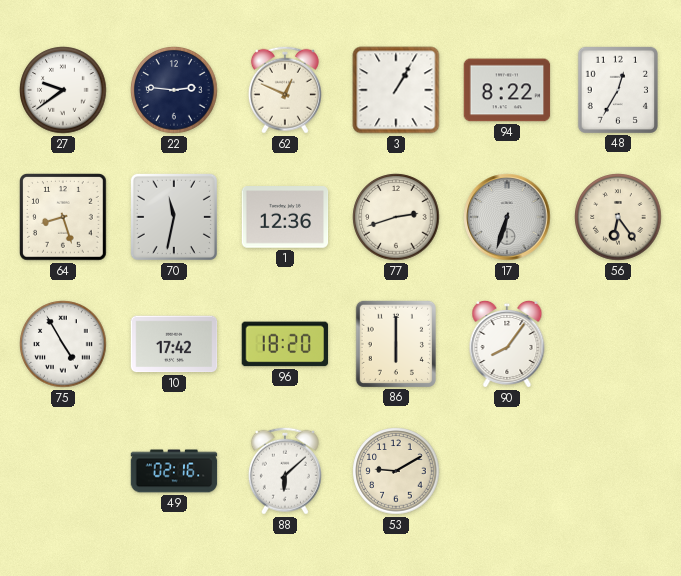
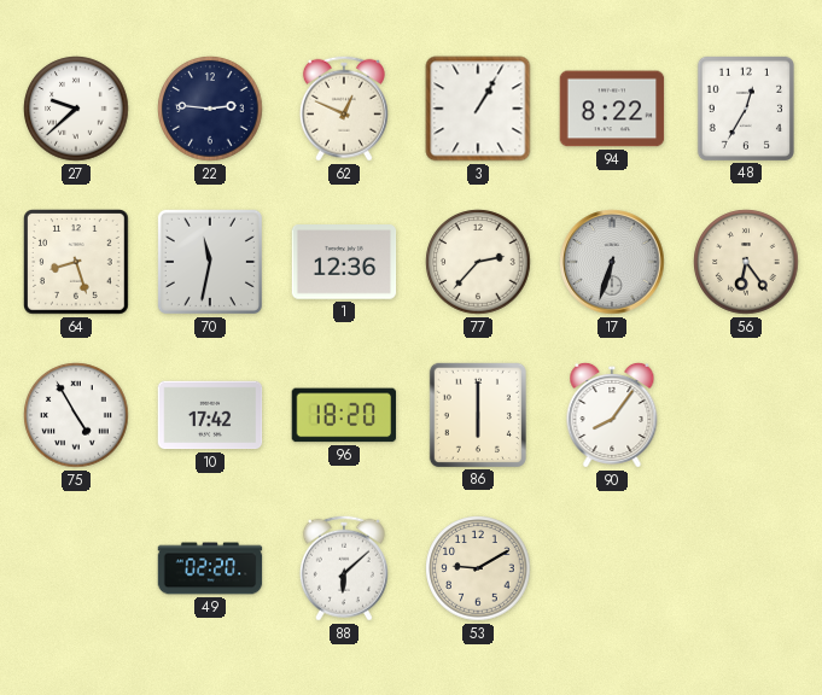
27: 9:39 -> 9:38 (76, 109)
77: 2:42 -> 2:37 (478, 262)
49: 02:16 -> 02:20 (210, 568)
